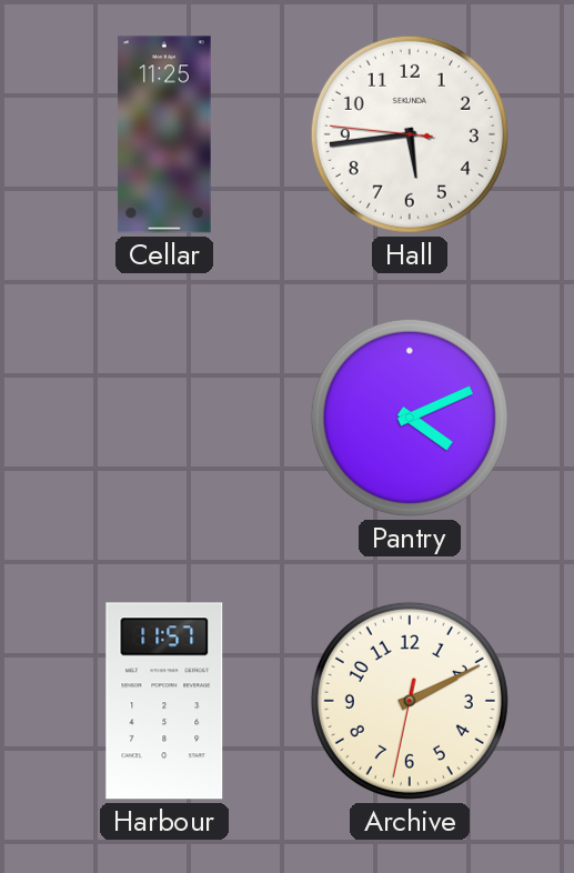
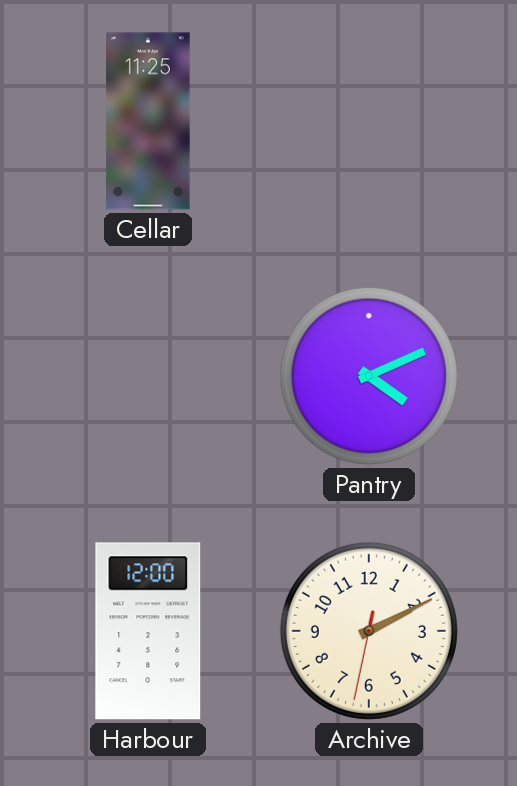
Hall: 5:43 -> none (410, 134)
Harbour: 11:57 -> 12:00 (148, 631)
